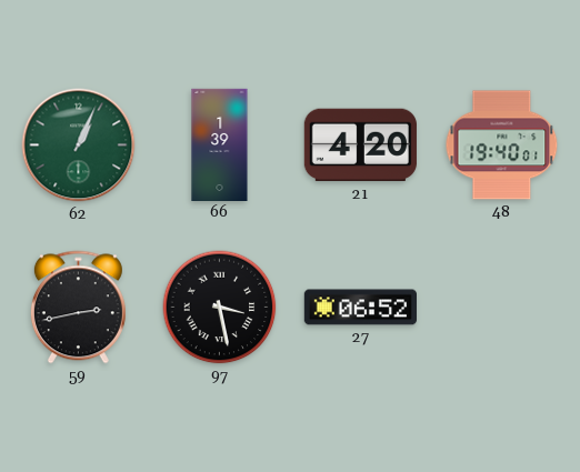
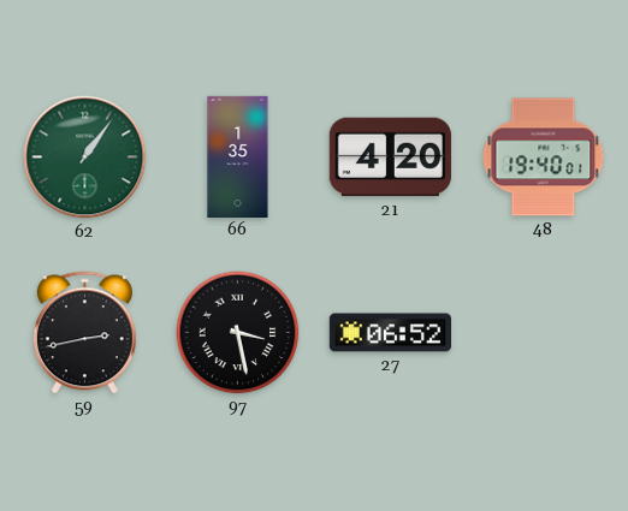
62: 1:04 -> 1:06 (85, 158)
66: 1:39 -> 1:35 (238, 156)
